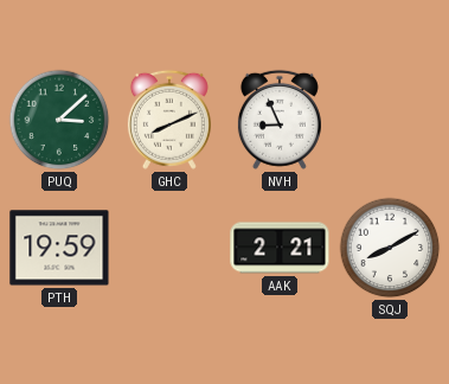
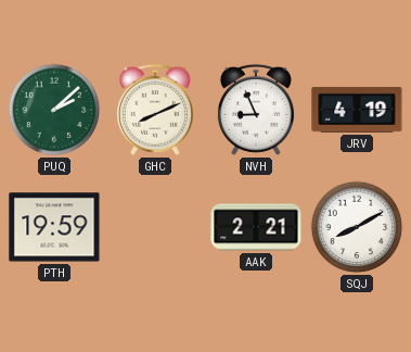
PUQ: 3:08 -> 2:08 (54, 110)
JRV: none -> 4:19 (357, 110)
